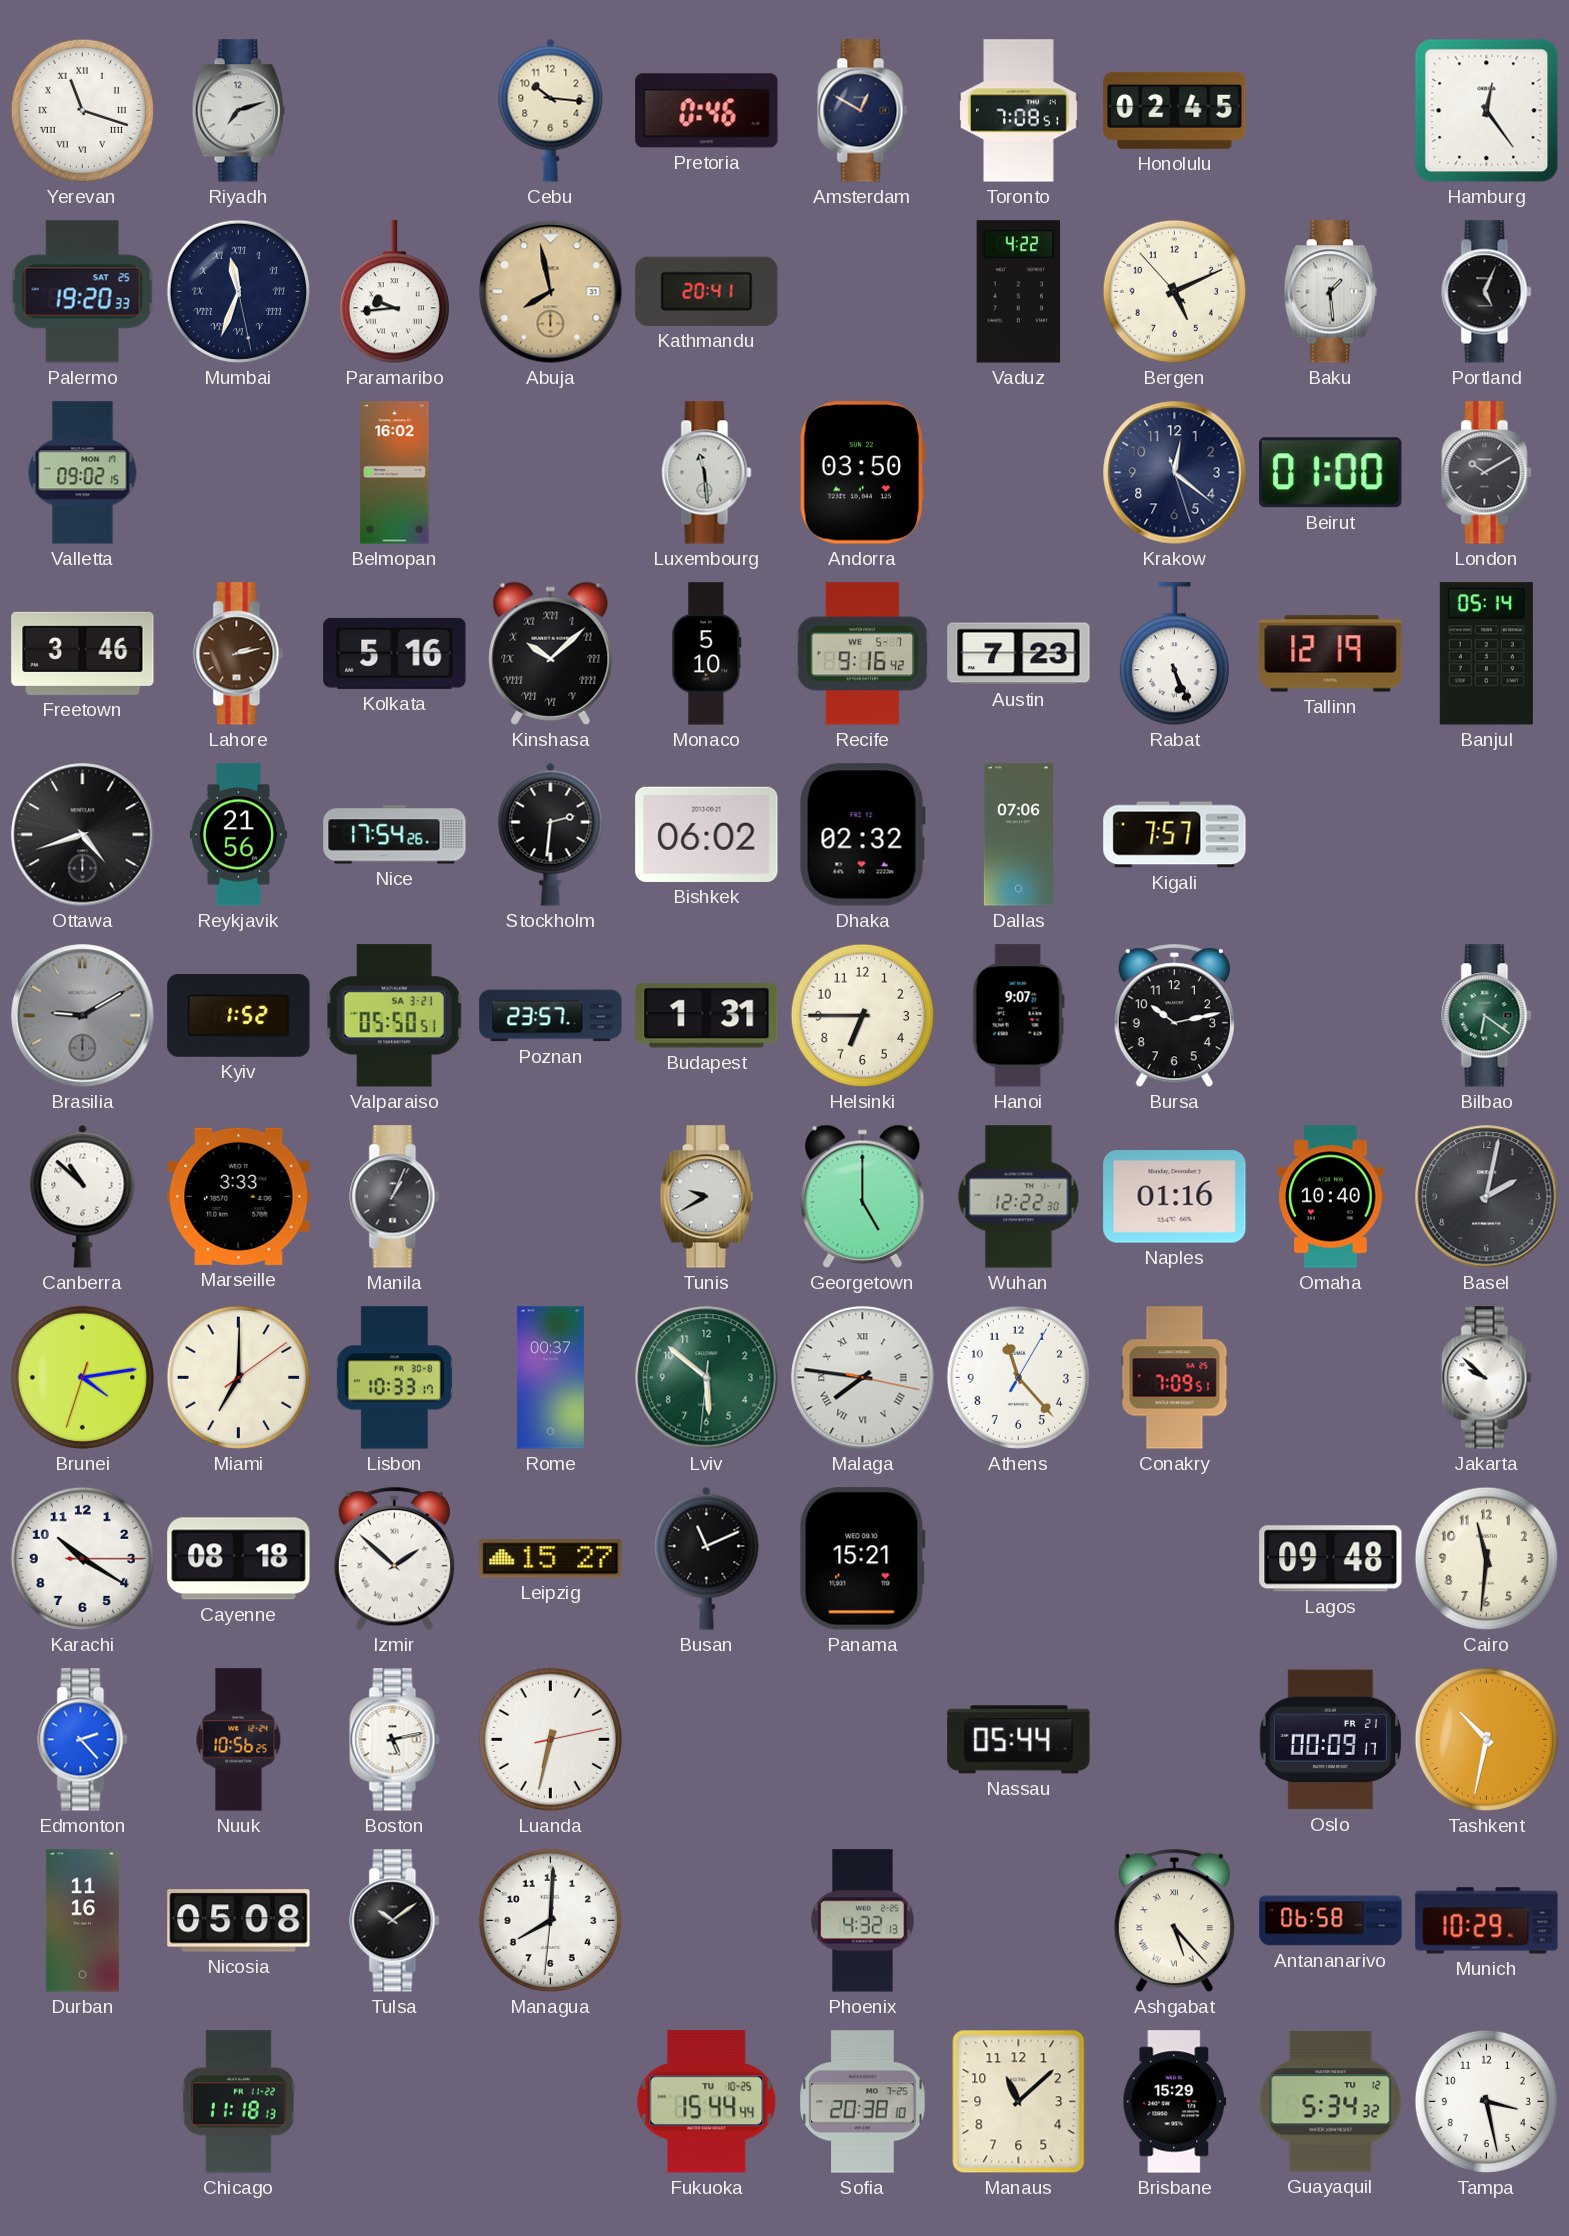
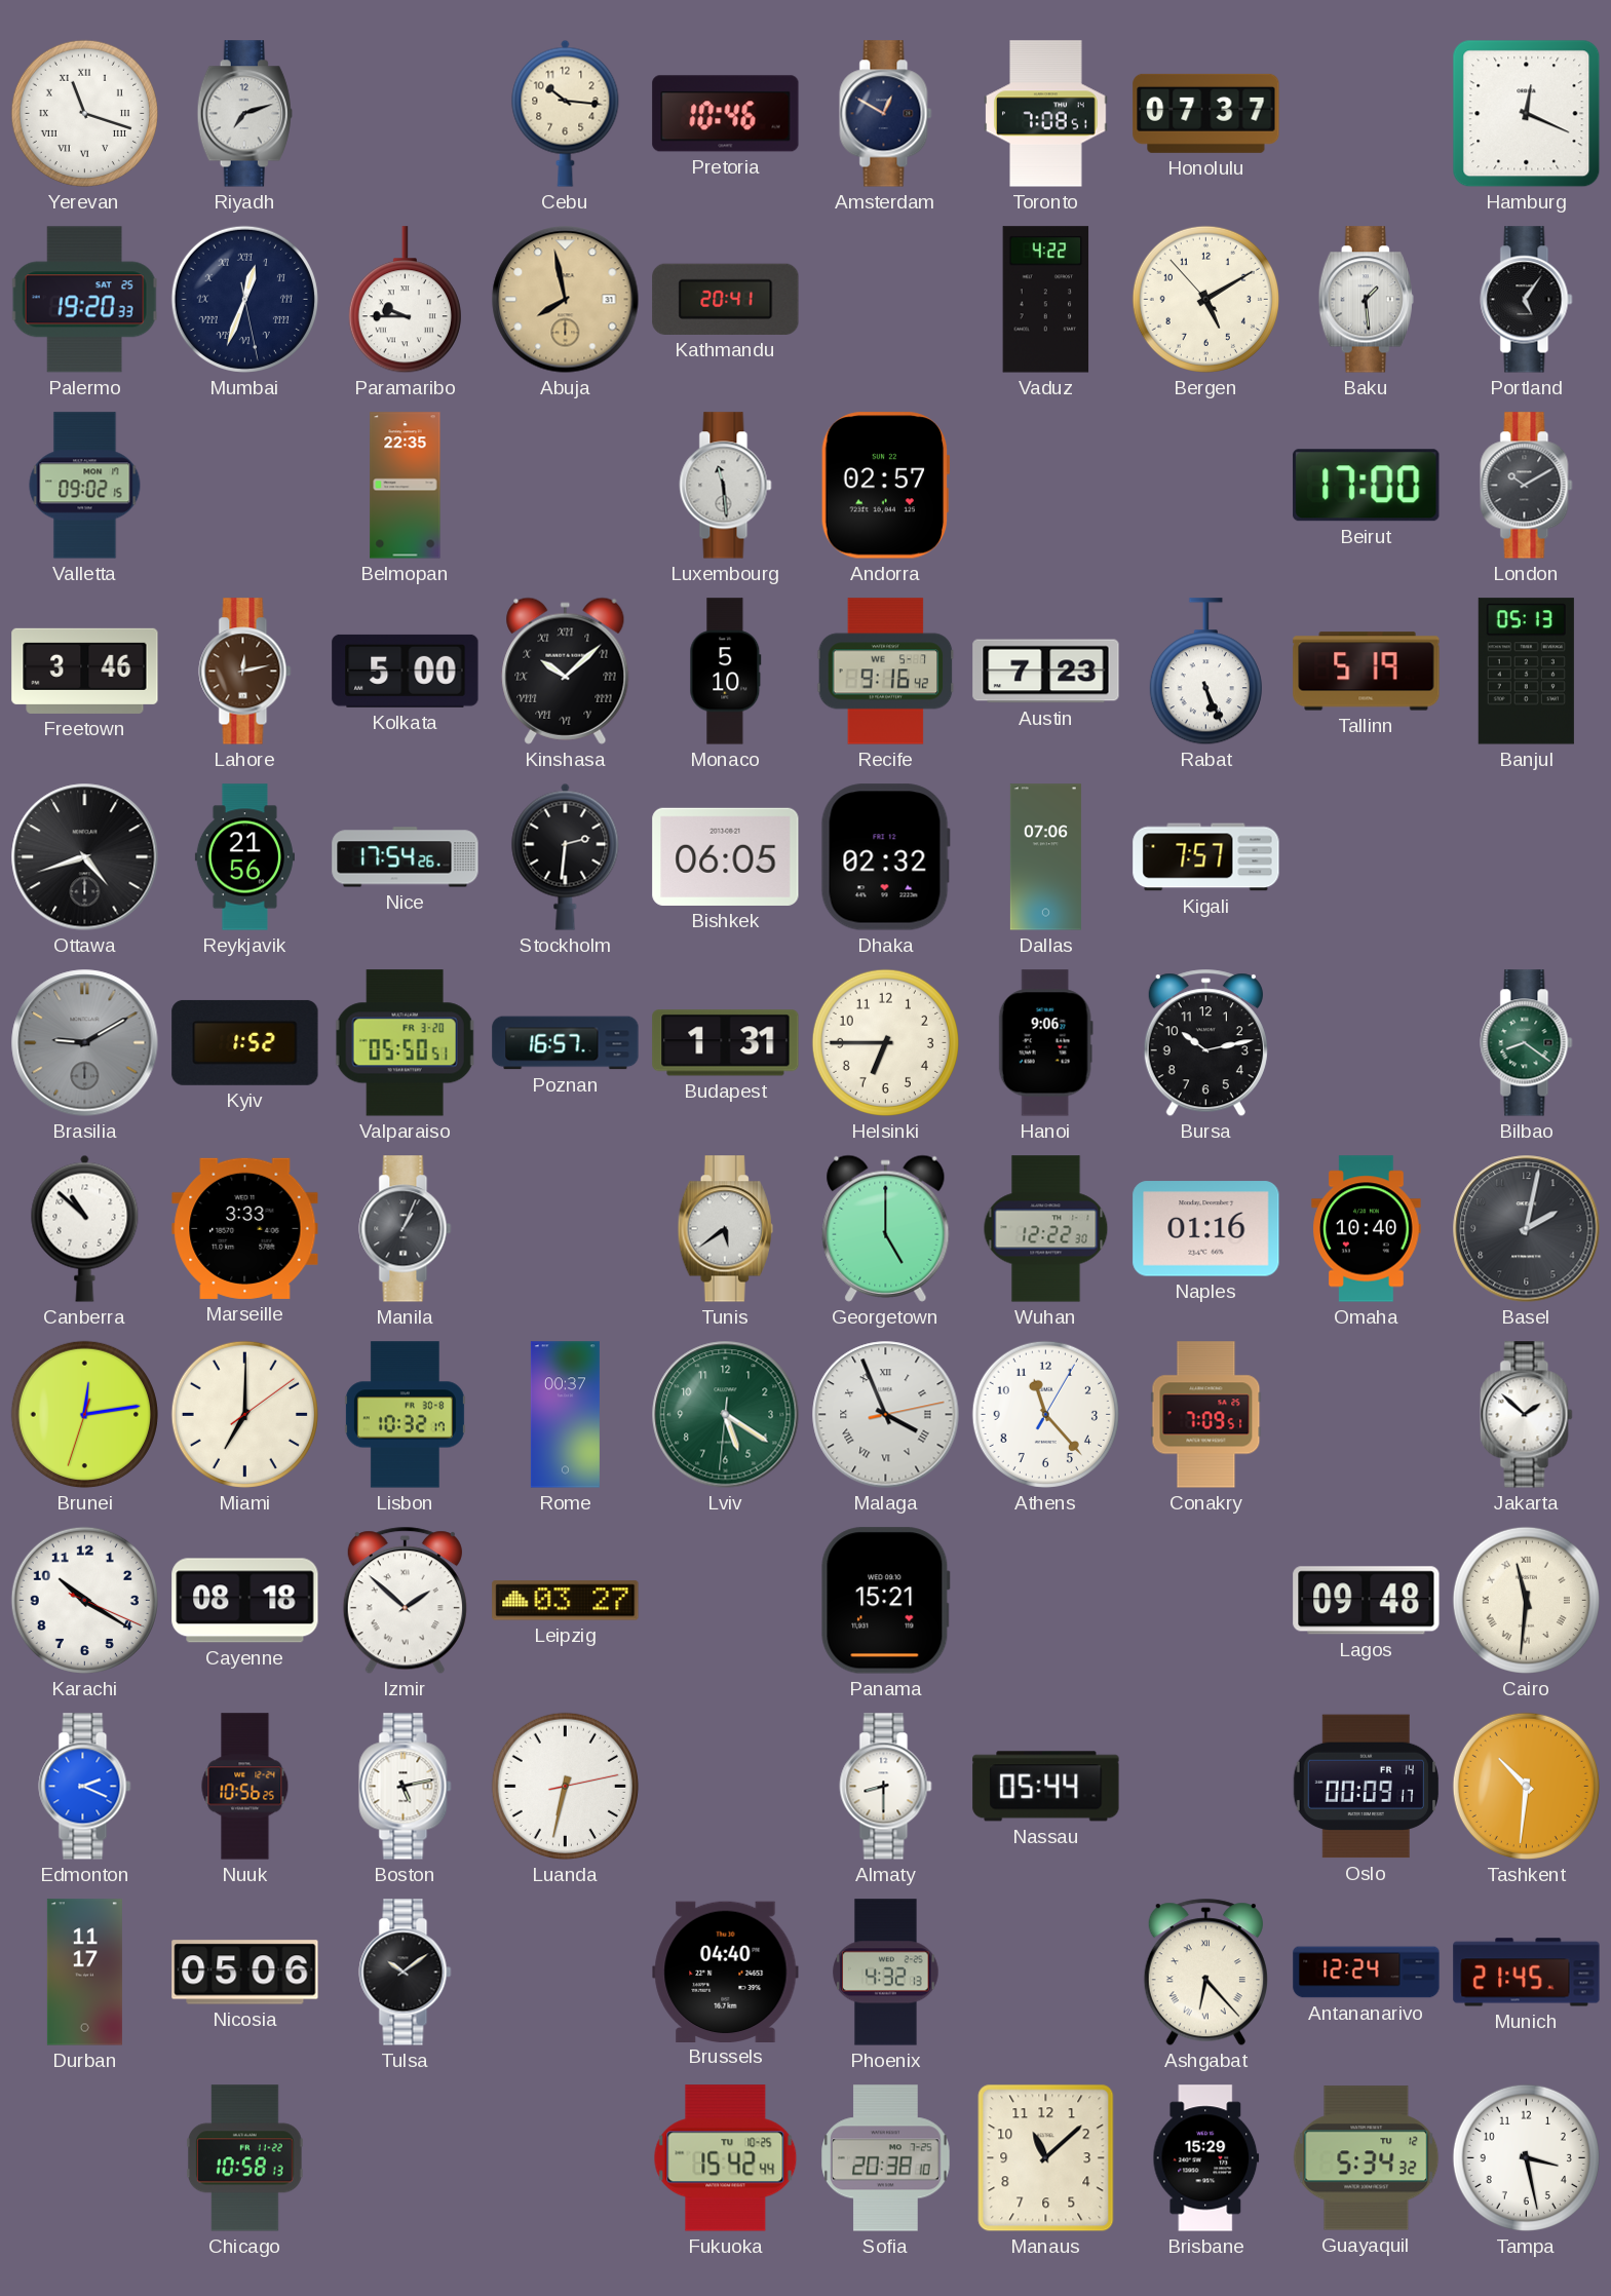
Pretoria: 0:46 -> 10:46 (726, 114)
Honolulu: 02:45 -> 07:37 (1206, 113)
Hamburg: 12:24 -> 12:19 (1527, 114)
Mumbai: 11:33 -> 12:33 (244, 299)
Paramaribo: 9:44 -> 9:45 (405, 300)
Bergen: 5:10 -> 5:09 (1205, 299)
Portland: 5:04 -> 5:06 (1527, 300)
Belmopan: 16:02 -> 22:35 (406, 486)
Andorra: 03:50 -> 02:57 (885, 486)
Krakow: 12:21 -> none (1175, 473)
Beirut: 01:00 -> 17:00 (1367, 486)
Lahore: 2:13 -> 12:13 (245, 672)
Kolkata: 5:16 -> 5:00 (406, 671)
Tallinn: 12:19 -> 5:19 (1367, 672)
Banjul: 05:14 -> 05:13 (1526, 672)
Bishkek: 06:02 -> 06:05 (726, 856)
Valparaiso date: SA 3-21 -> FR 3-20 (405, 1043)
Poznan: 23:57 -> 16:57 (566, 1043)
Hanoi: 9:07 -> 9:06 (1045, 1043)
Bilbao: 6:21 -> 8:21 (1527, 1043)
Tunis: 9:40 -> 5:39 (725, 1229)
Brunei: 4:13 -> 12:13 (84, 1414)
Lisbon: 10:33 -> 10:32 (405, 1415)
Lviv: 5:51 -> 5:20 (726, 1415)
Malaga: 7:46 -> 3:56 (886, 1415)
Jakarta: 9:52 -> 1:52 (1527, 1415)
Karachi: 10:20:15 -> 10:20:19 (84, 1600)
Leipzig: 15:27 -> 03:27 (566, 1601)
Busan: 11:11 -> none (707, 1558)
Cairo numerals: Arabic -> Roman (1526, 1600)
Edmonton: 2:23 -> 2:19 (85, 1787)
Almaty: none -> 8:30 (886, 1787)
Oslo date: FR 21 -> FR 14 (1366, 1787)
Tashkent: 10:32 -> 10:31 (1526, 1786)
Durban: 11:16 -> 11:17 (84, 1973)
Nicosia: 05:08 -> 05:06 (245, 1973)
Managua: 8:00 -> none (550, 1920)
Brussels: none -> 04:40 (726, 1972)
Ashgabat: 5:23 -> 6:23 (1205, 1973)
Antananarivo: 06:58 -> 12:24 (1367, 1973)
Munich: 10:29 -> 21:45 (1527, 1973)
Chicago: 11:18 -> 10:58 (245, 2158)
Fukuoka: 15:44 -> 15:42 (726, 2158)
